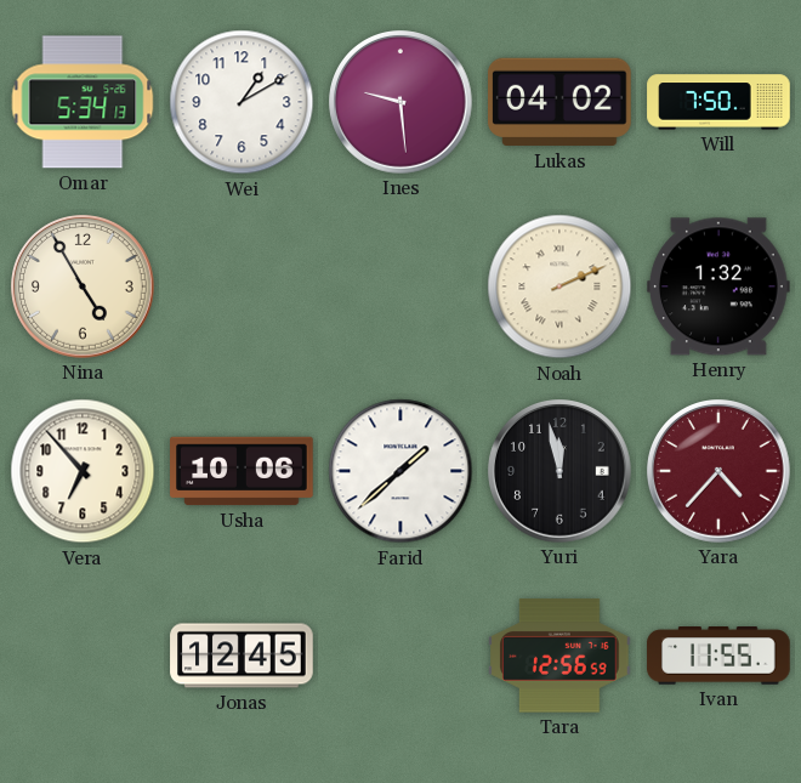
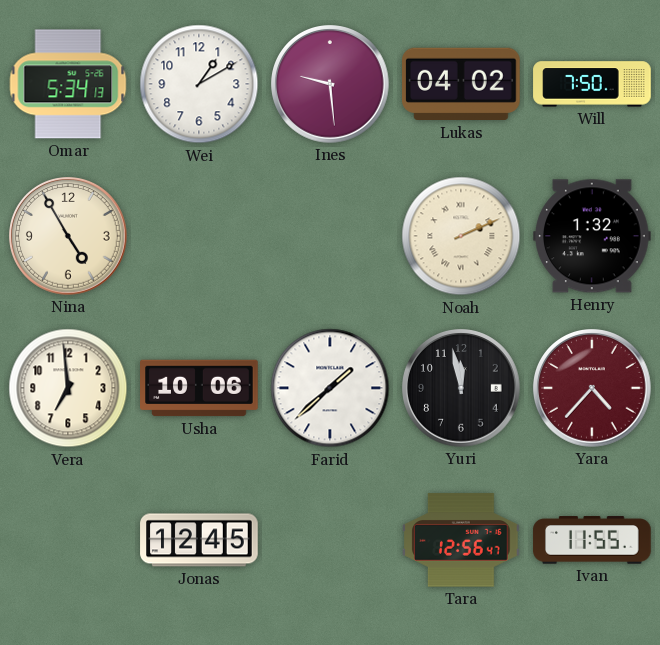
Vera: 6:53 -> 6:59 (68, 388)
Tara: 12:56:59 -> 12:56:47 (462, 540)
